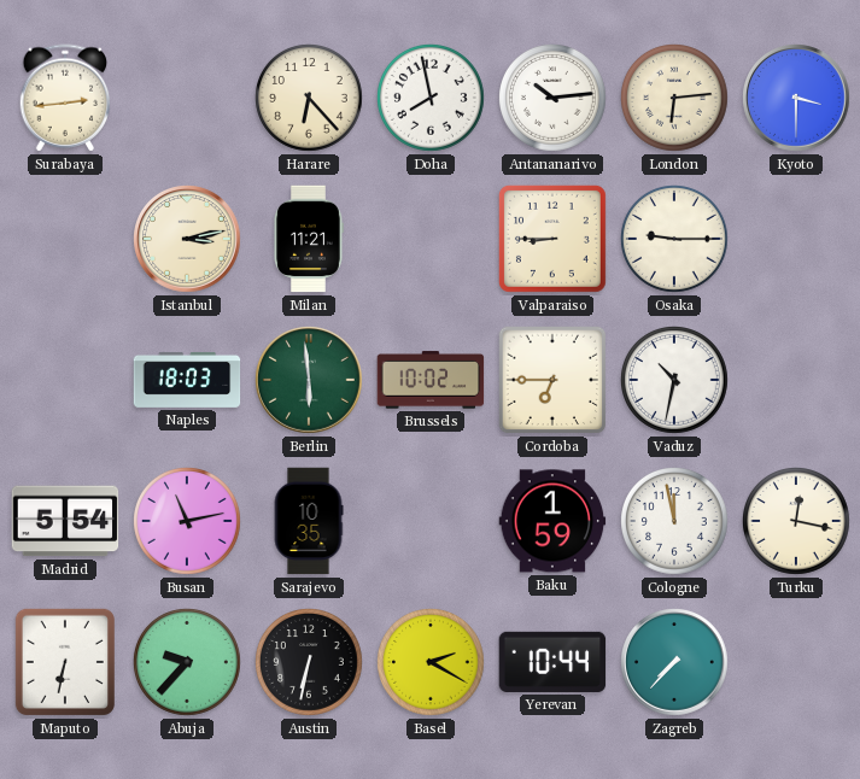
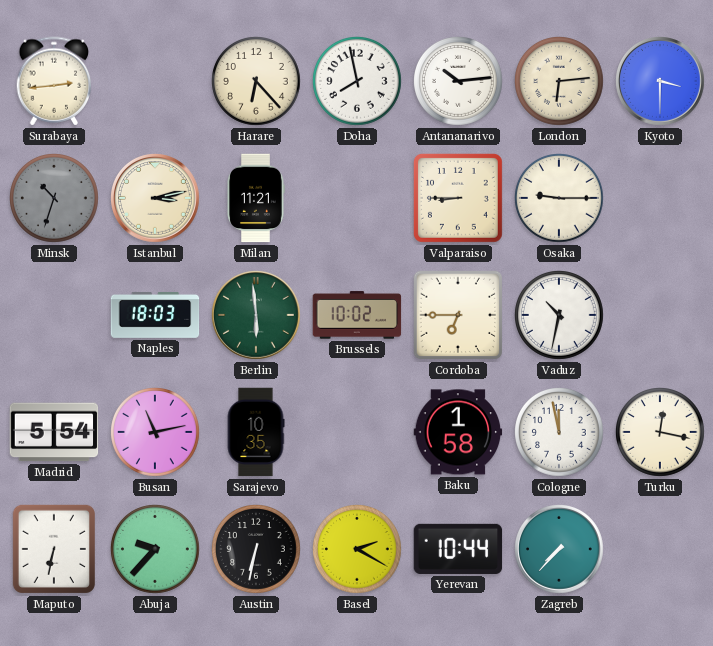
Minsk: none -> 10:33 (55, 199)
Baku: 1:59 -> 1:58 (458, 432)
